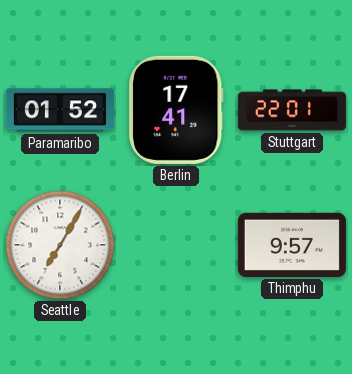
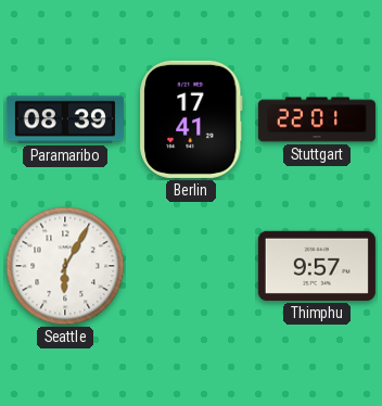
Paramaribo: 01:52 -> 08:39 (65, 119)
Seattle: 7:05 -> 6:05 (65, 266)
